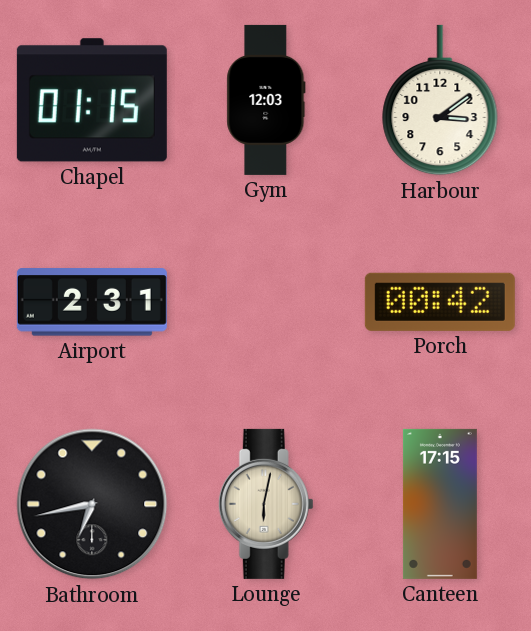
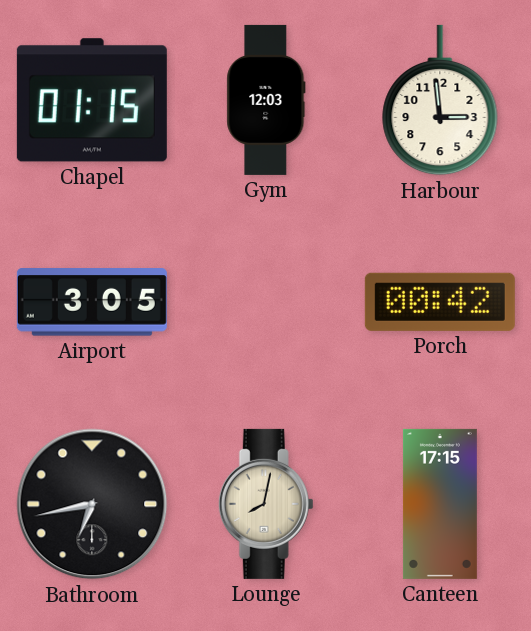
Harbour: 3:09 -> 2:59 (440, 100)
Airport: 2:31 -> 3:05 (92, 302)
Lounge: 6:02 -> 8:02 (266, 504)
